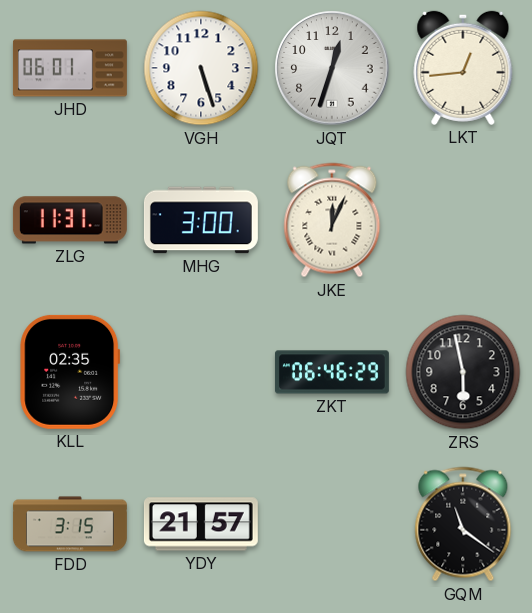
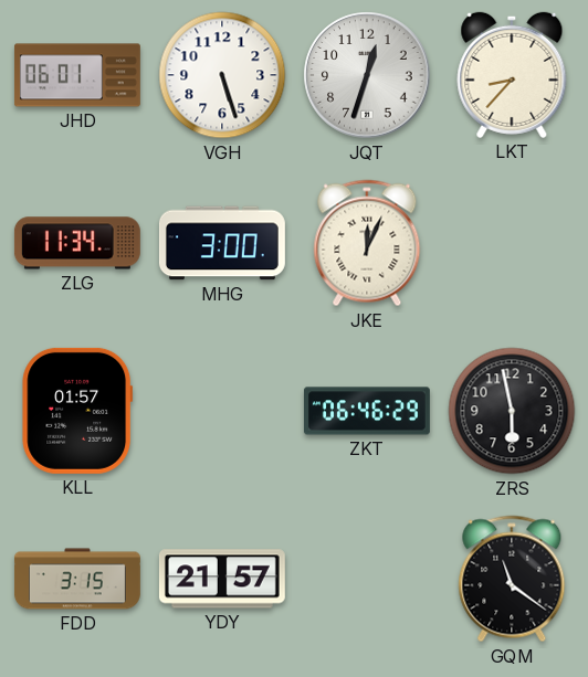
LKT: 12:44 -> 8:37 (512, 75)
ZLG: 11:31 -> 11:34 (77, 243)
KLL: 02:35 -> 01:57 (77, 411)
